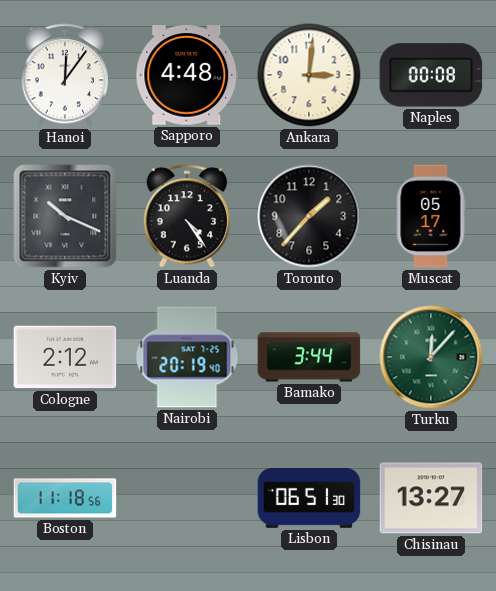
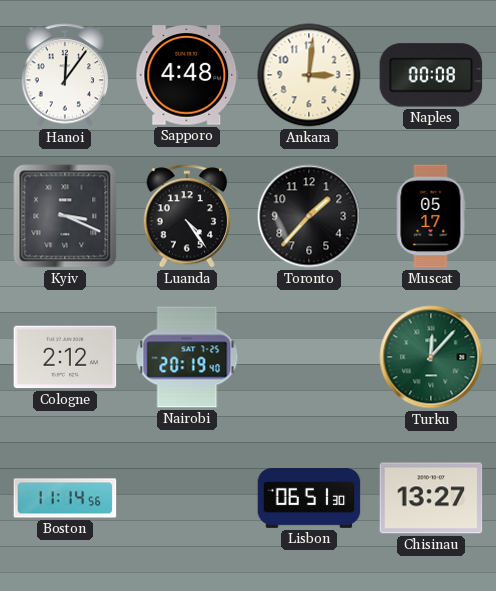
Kyiv: 10:19 -> 3:19 (65, 216)
Bamako: 3:44 -> none (309, 357)
Boston: 11:18 -> 11:14 (65, 498)
